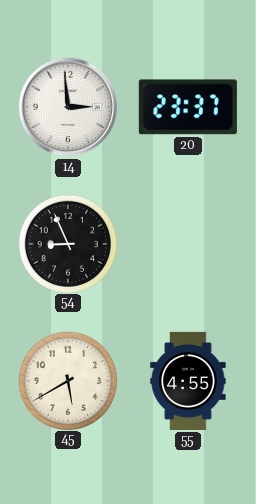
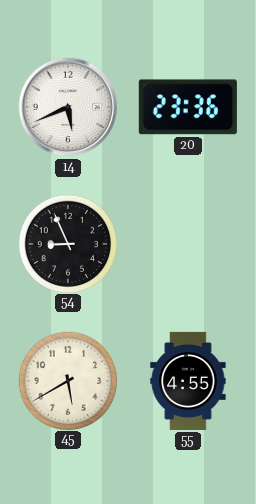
14: 2:59 -> 5:41 (68, 107)
20: 23:37 -> 23:36 (188, 107)
